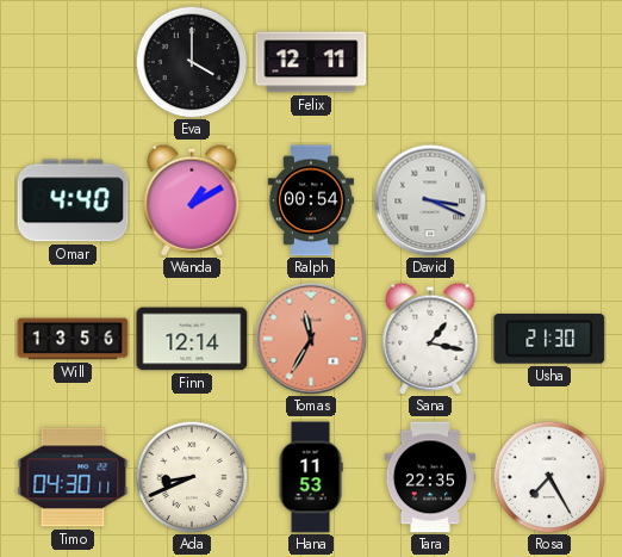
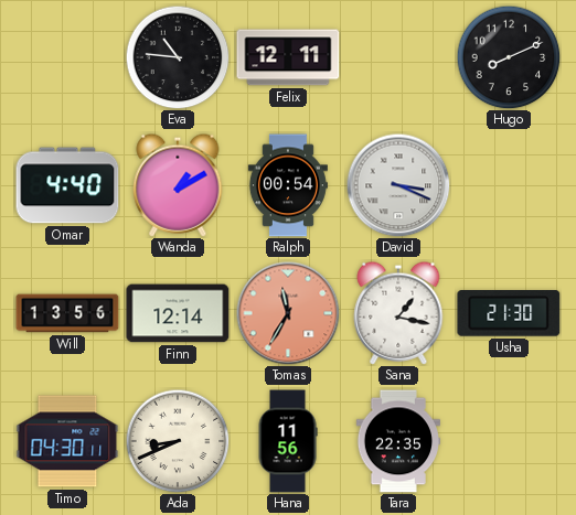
Eva: 4:00 -> 10:46 (178, 57)
Hugo: none -> 8:11 (509, 57)
Hana: 11:53 -> 11:56 (288, 441)
Rosa: 7:25 -> none (549, 477)
